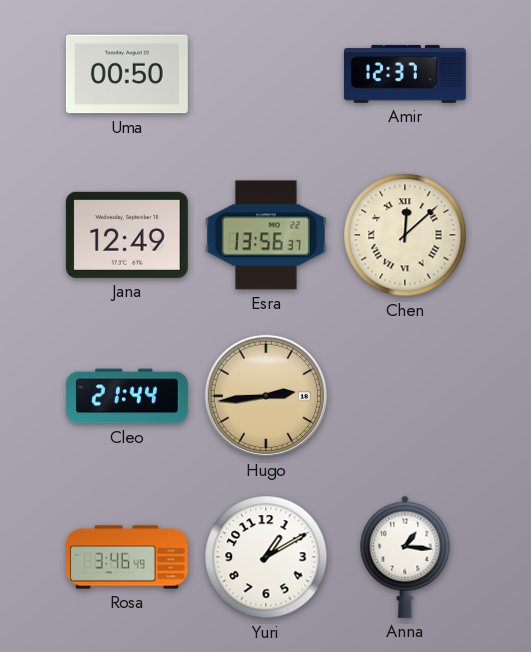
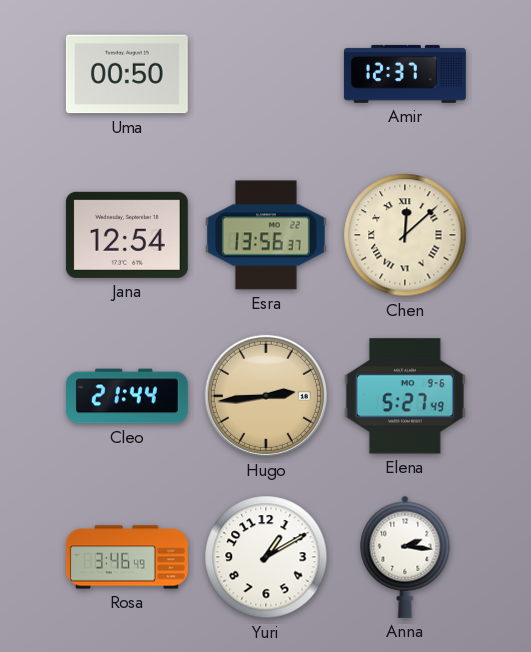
Jana: 12:49 -> 12:54 (127, 235)
Elena: none -> 5:27 (405, 396)
Anna: 1:16 -> 2:16 (405, 557)
